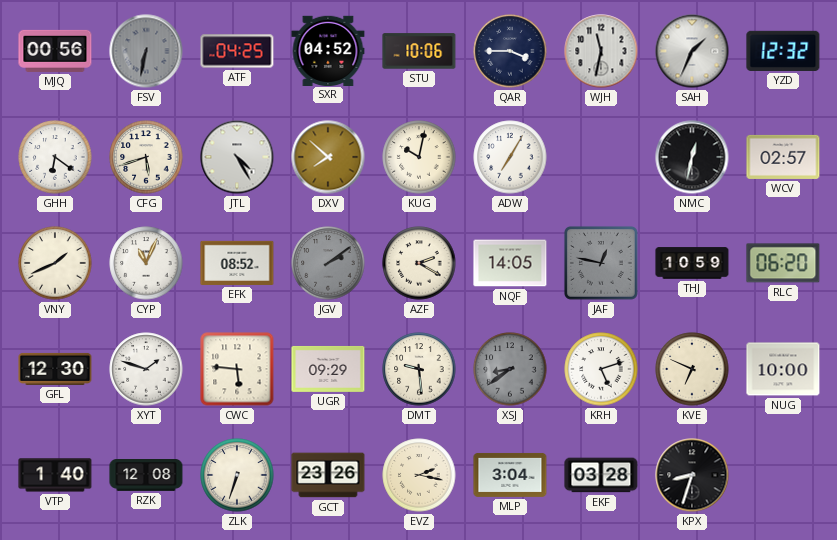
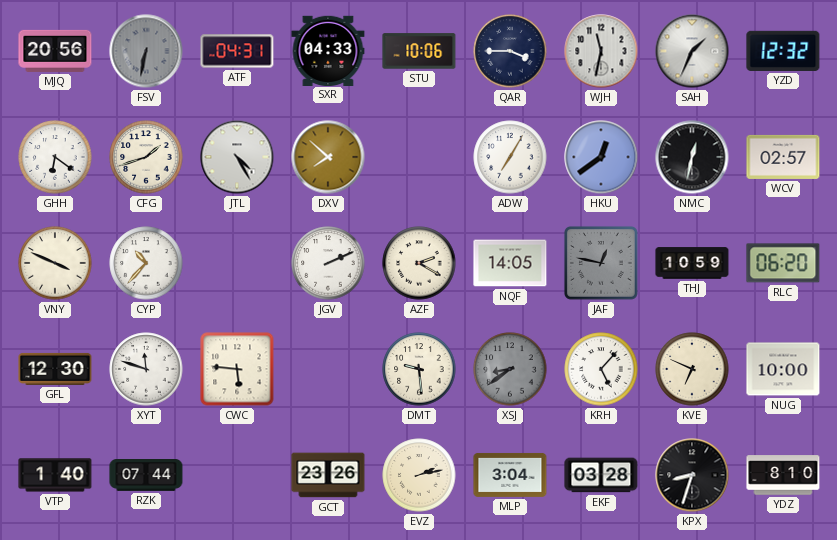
MJQ: 00:56 -> 20:56 (55, 51)
ATF: 04:25 -> 04:31 (237, 51)
SXR: 04:52 -> 04:33 (328, 50)
CFG: 5:42 -> 1:42 (146, 157)
KUG: 10:02 -> none (419, 157)
HKU: none -> 12:39 (601, 157)
VNY: 1:41 -> 3:49 (55, 263)
CYP: 11:04 -> 10:37 (146, 263)
EFK: 08:52 -> none (237, 263)
JGV: 2:09 -> 2:11 (328, 263)
JGV dial: grey -> white (328, 263)
XYT: 1:48 -> 11:48 (146, 369)
UGR: 09:29 -> none (328, 369)
KRH: 5:12 -> 5:07 (601, 369)
RZK: 12:08 -> 07:44 (146, 476)
ZLK: 6:33 -> none (237, 475)
EVZ: 2:17 -> 2:13 (419, 475)
YDZ: none -> 8:10 (783, 475)
